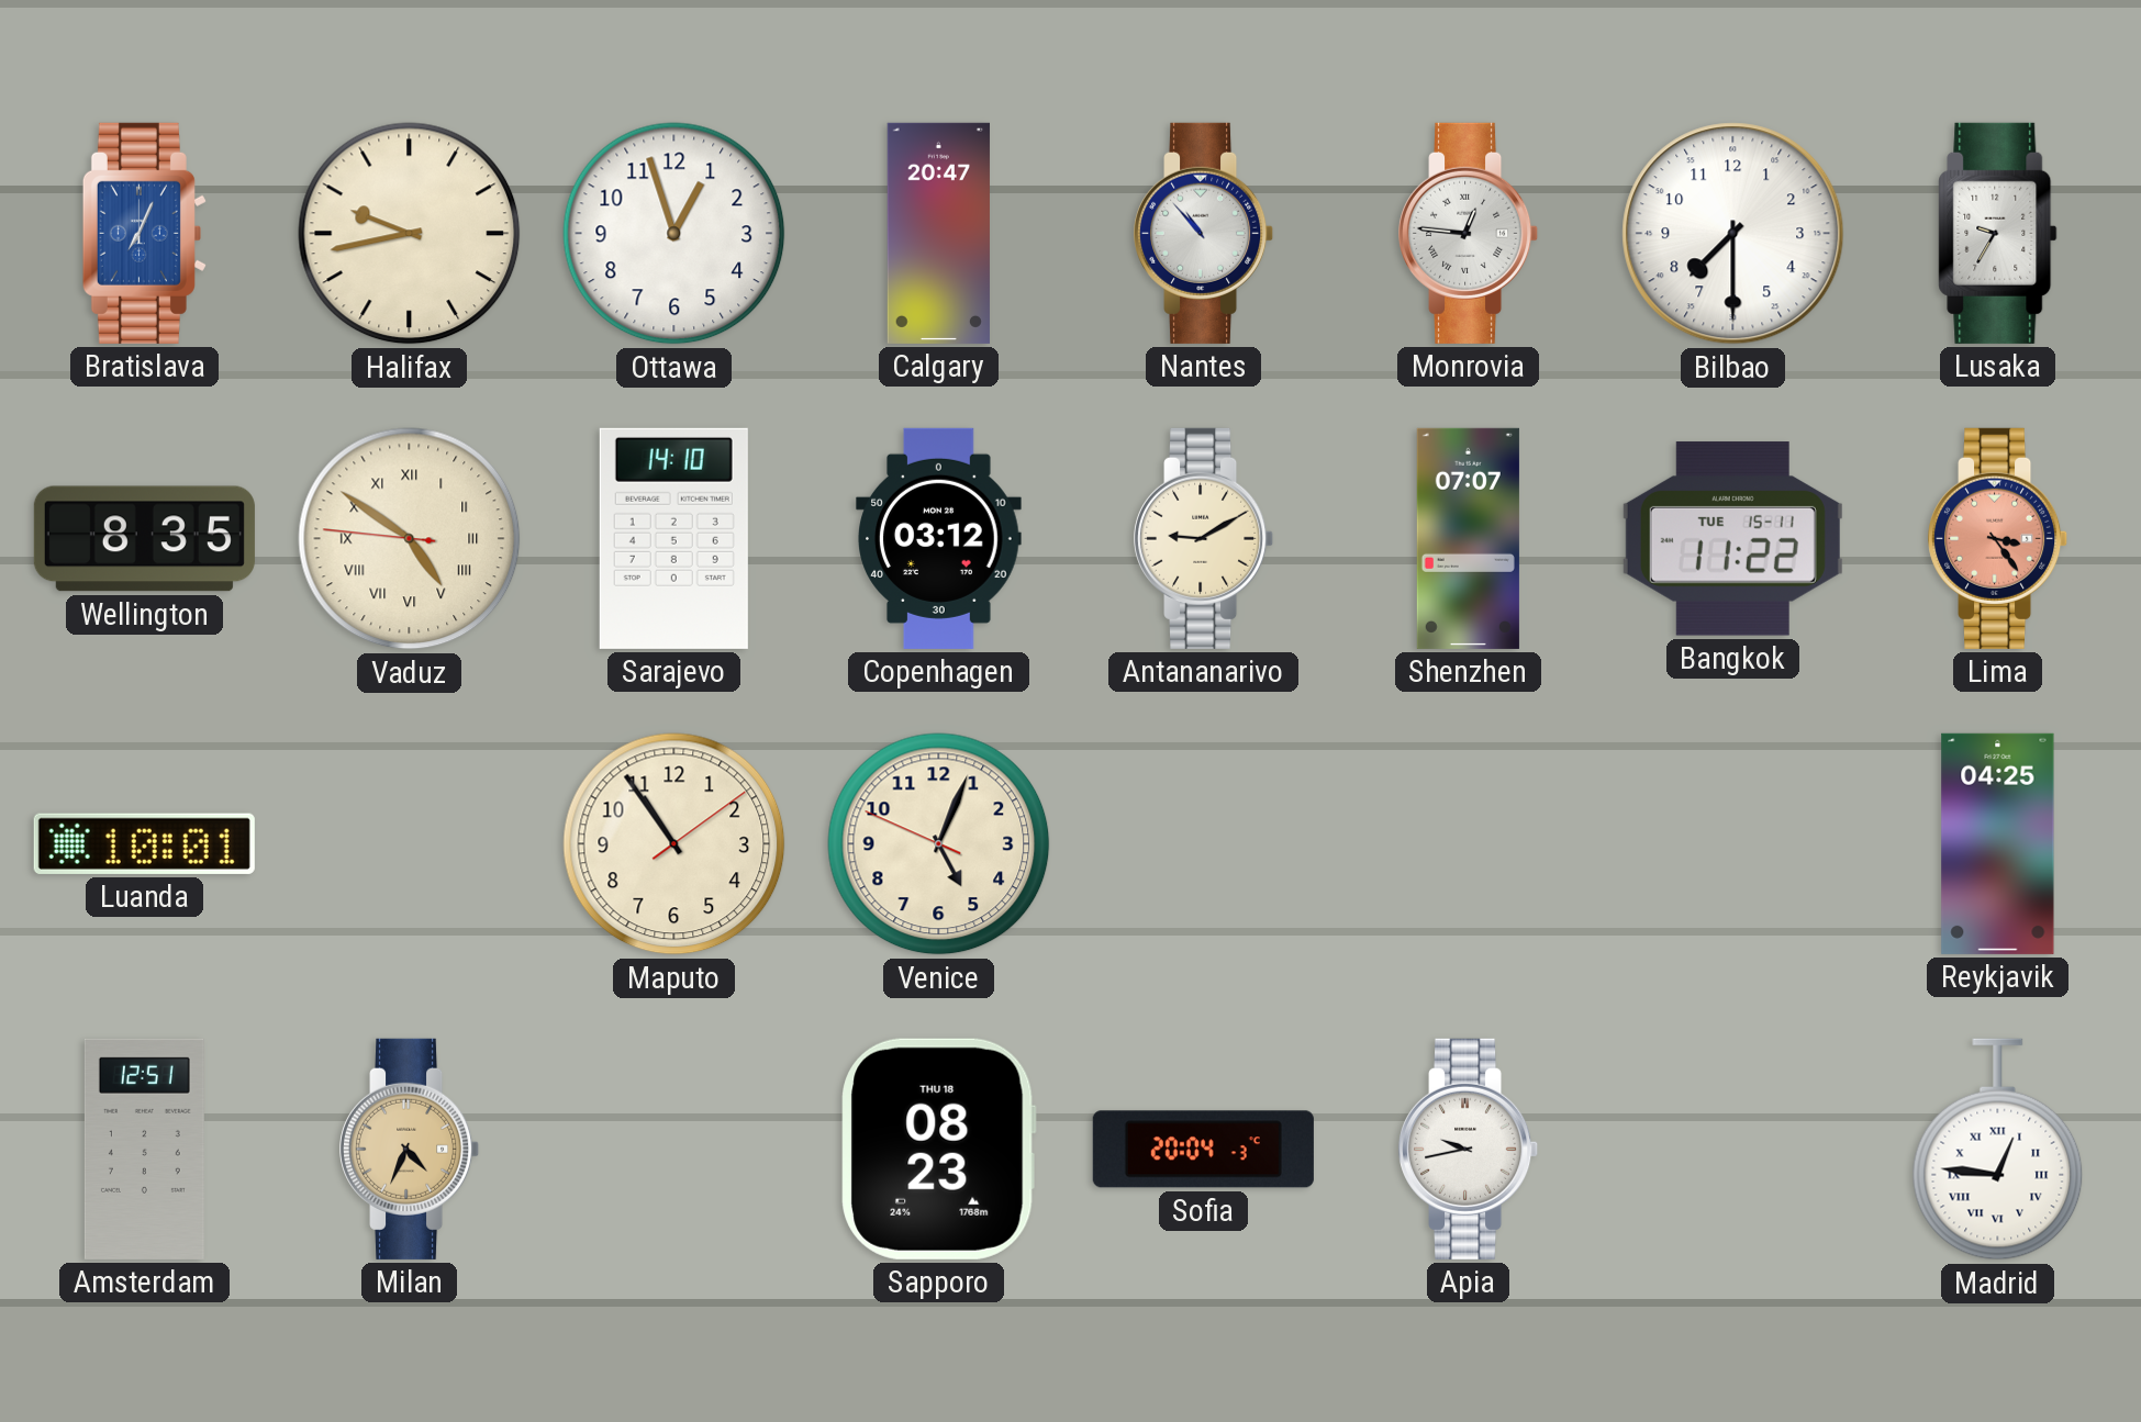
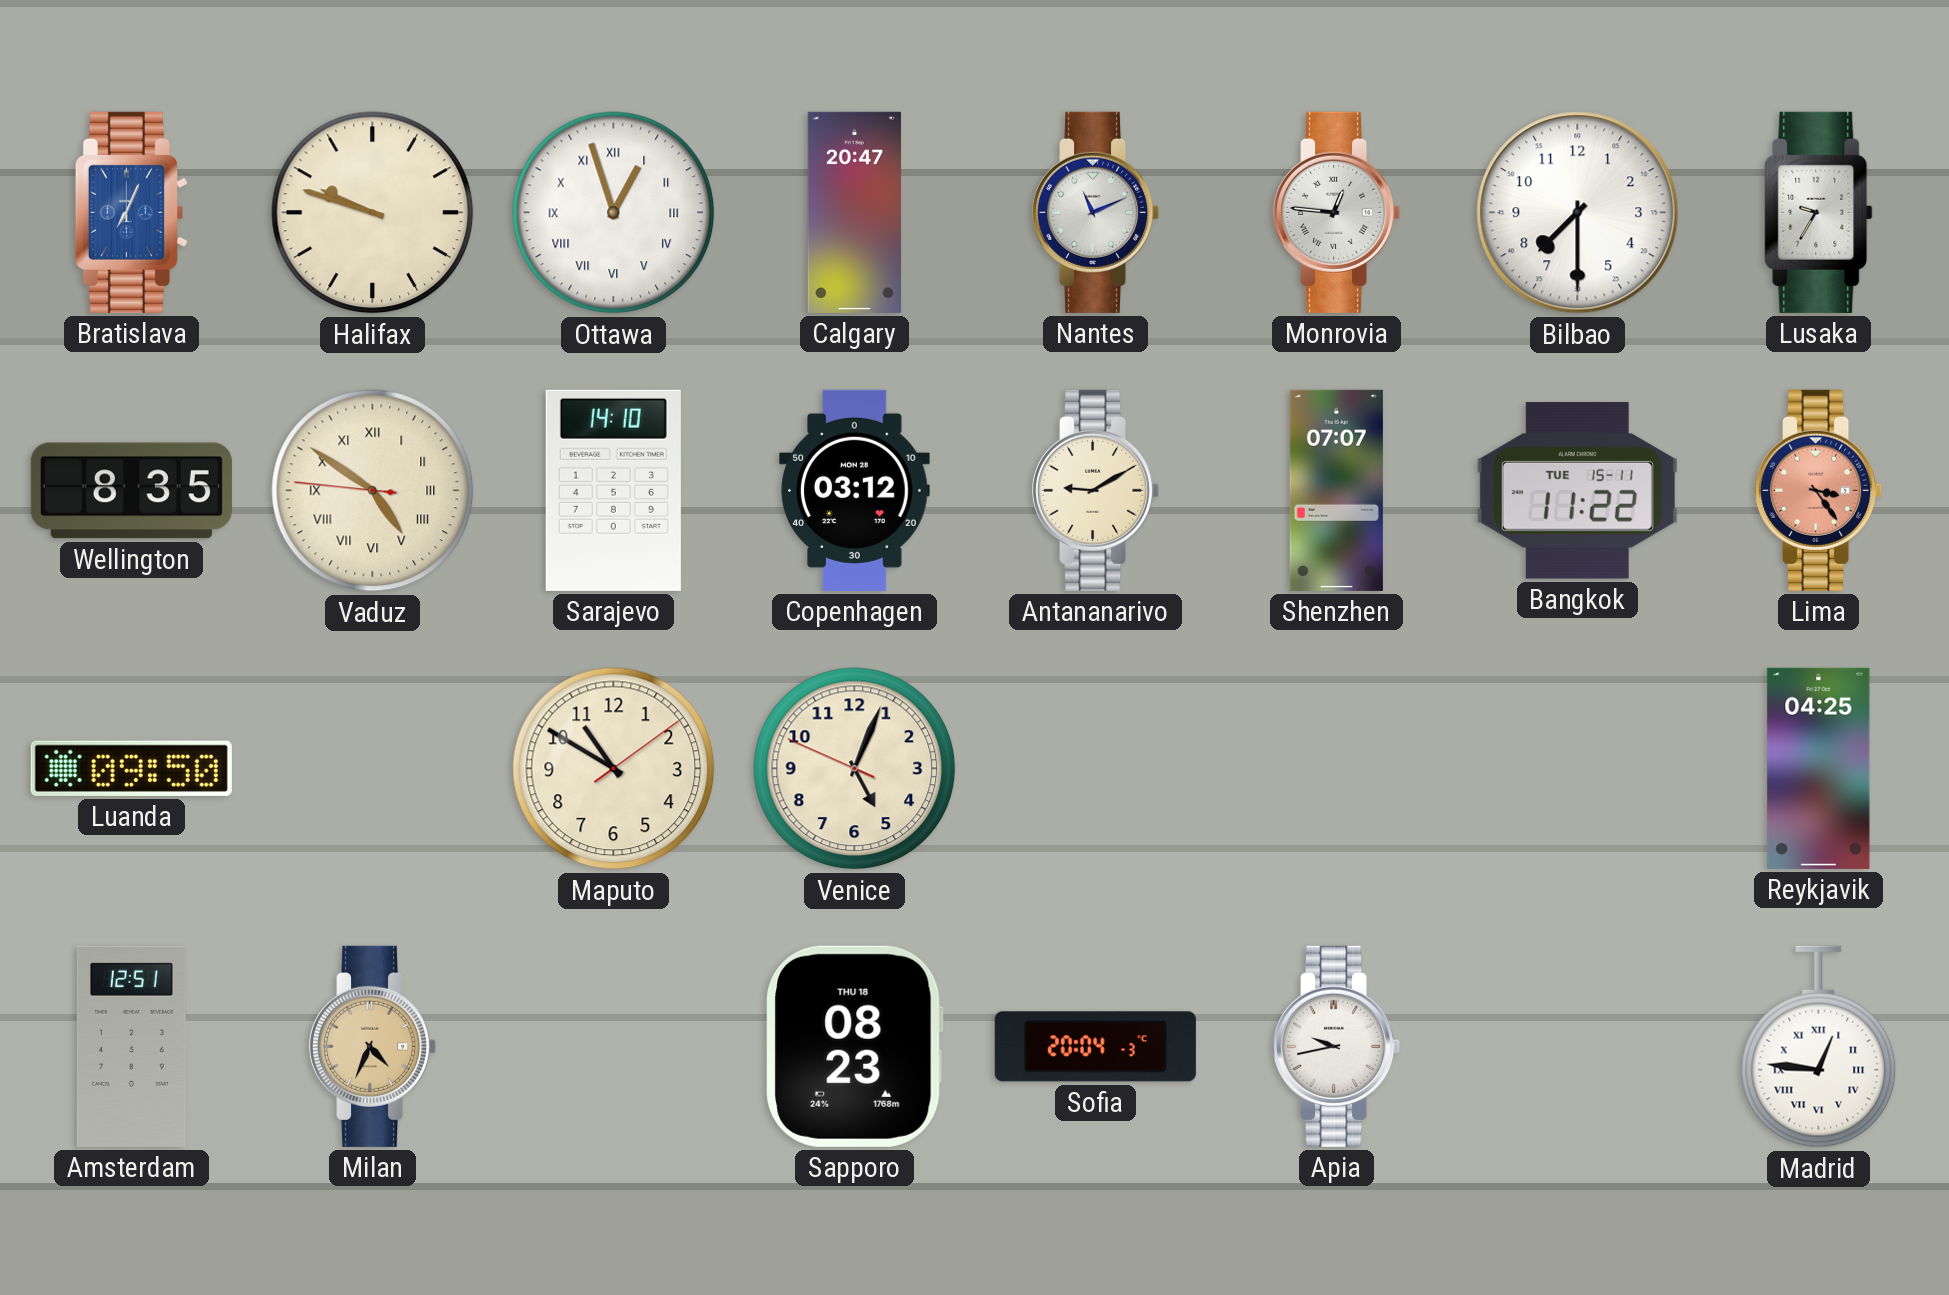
Halifax: 9:43 -> 9:48 (373, 213)
Ottawa numerals: Arabic -> Roman (614, 213)
Nantes: 10:53 -> 11:11 (1096, 212)
Luanda: 10:01 -> 09:50 (131, 768)
Maputo: 10:54 -> 10:50 (614, 769)
